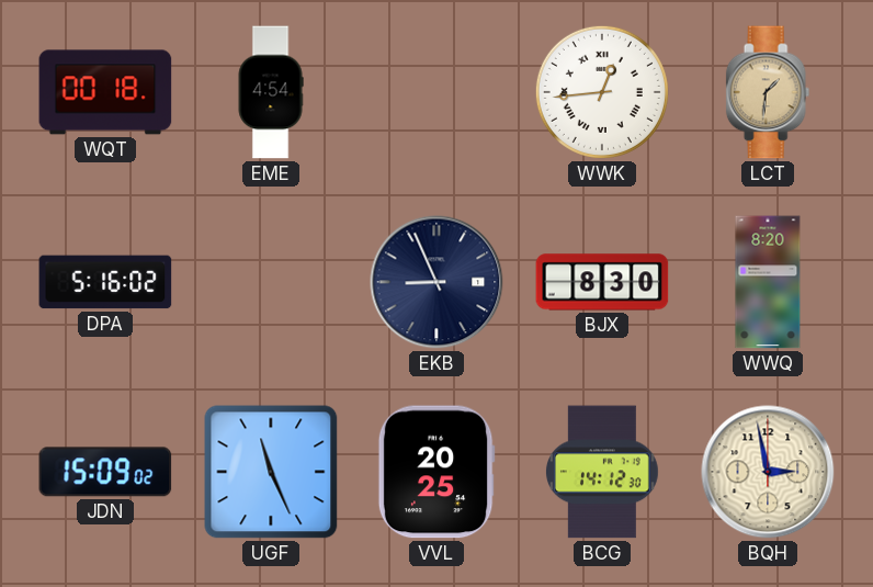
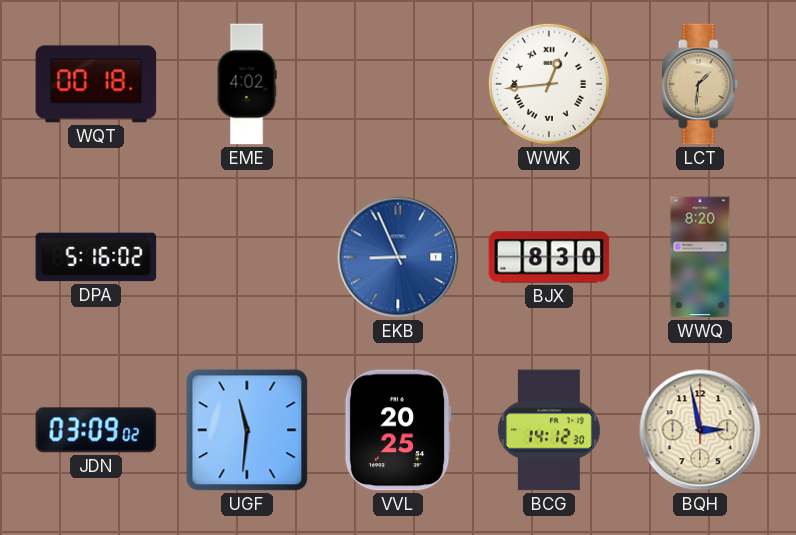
EME: 4:54 -> 4:02 (247, 84)
EKB dial: navy -> blue (398, 257)
JDN: 15:09 -> 03:09 (96, 430)
UGF: 11:26 -> 11:31 (247, 430)
